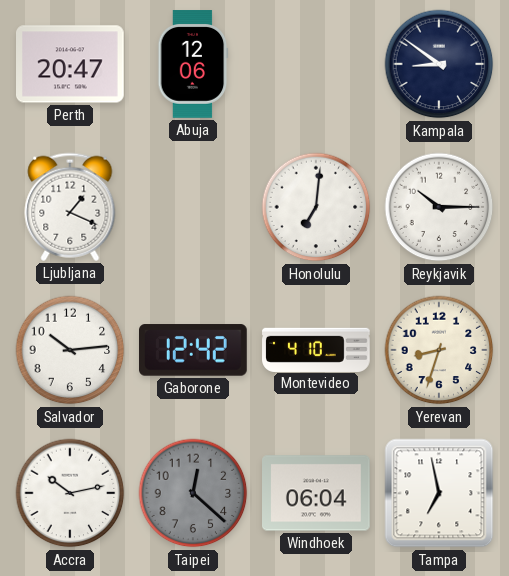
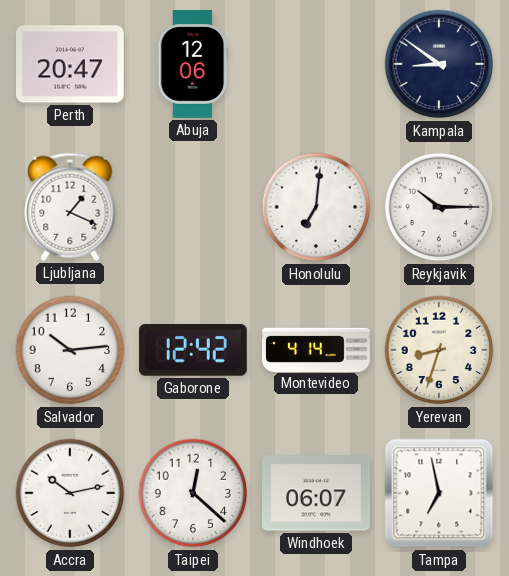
Montevideo: 4:10 -> 4:14 (316, 349)
Taipei dial: grey -> white (193, 493)
Windhoek: 06:04 -> 06:07 (317, 493)
